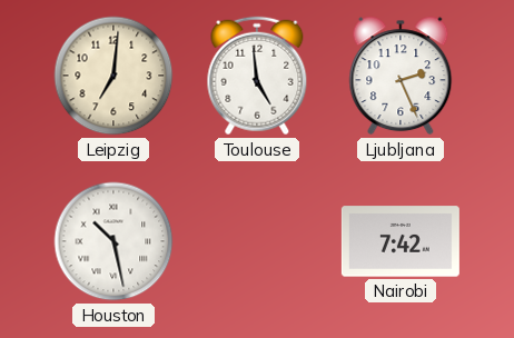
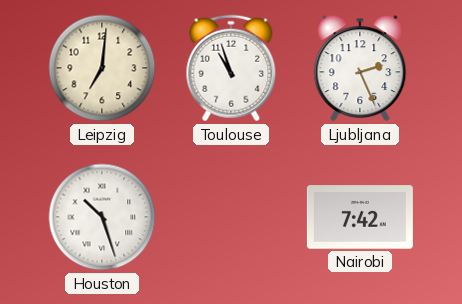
Toulouse: 4:59 -> 10:57 (231, 68)
Houston: 10:28 -> 10:27 (102, 217)
